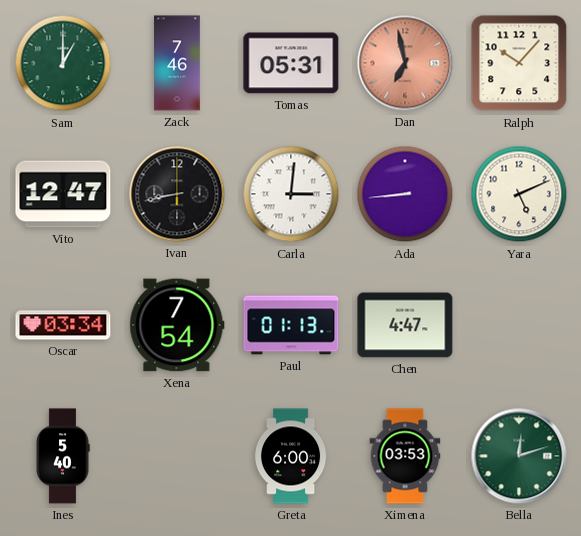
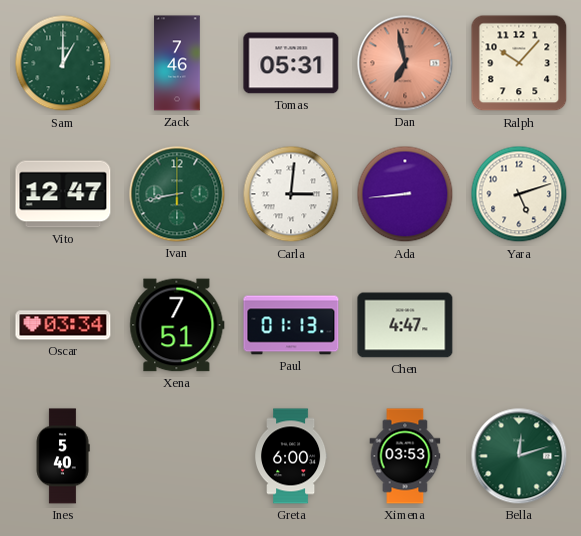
Ivan dial: black -> green (177, 194)
Yara: 5:11 -> 5:12 (519, 194)
Xena: 7:54 -> 7:51 (177, 325)
